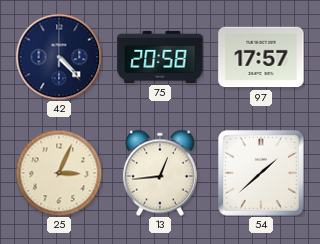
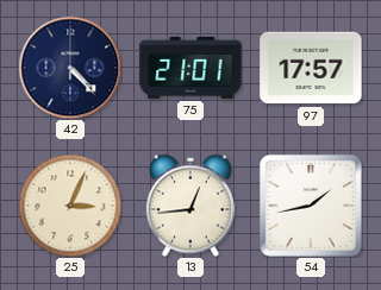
75: 20:58 -> 21:01 (190, 68)
54: 1:38 -> 1:43 (311, 206)
